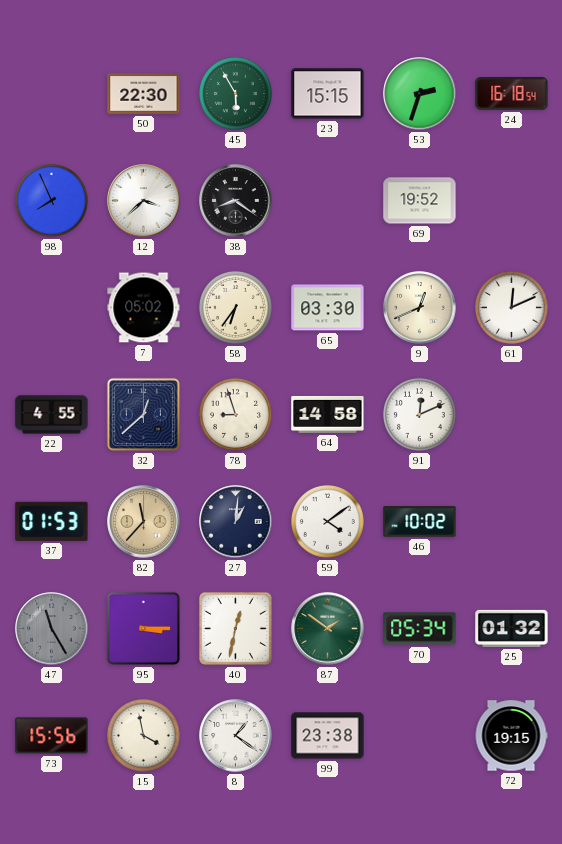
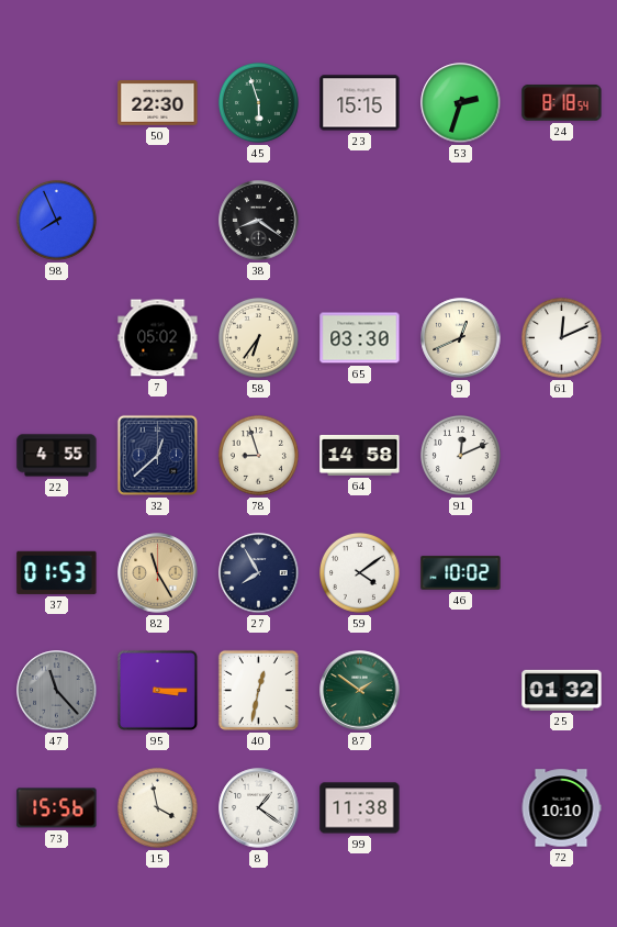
45: 5:55 -> 5:57 (258, 102)
24: 16:18 -> 8:18 (562, 103)
12: 3:38 -> none (144, 201)
69: 19:52 -> none (420, 201)
82: 11:37 -> 11:25 (158, 573)
27: 1:01 -> 7:55 (259, 573)
47: 11:25 -> 11:23 (57, 691)
70: 05:34 -> none (420, 629)
99: 23:38 -> 11:38 (360, 808)
72: 19:15 -> 10:10 (561, 808)
